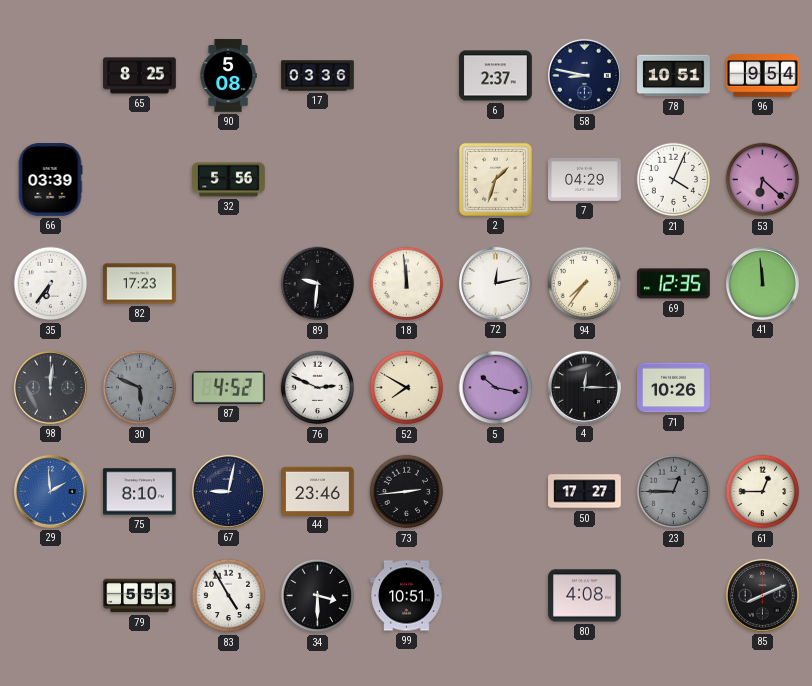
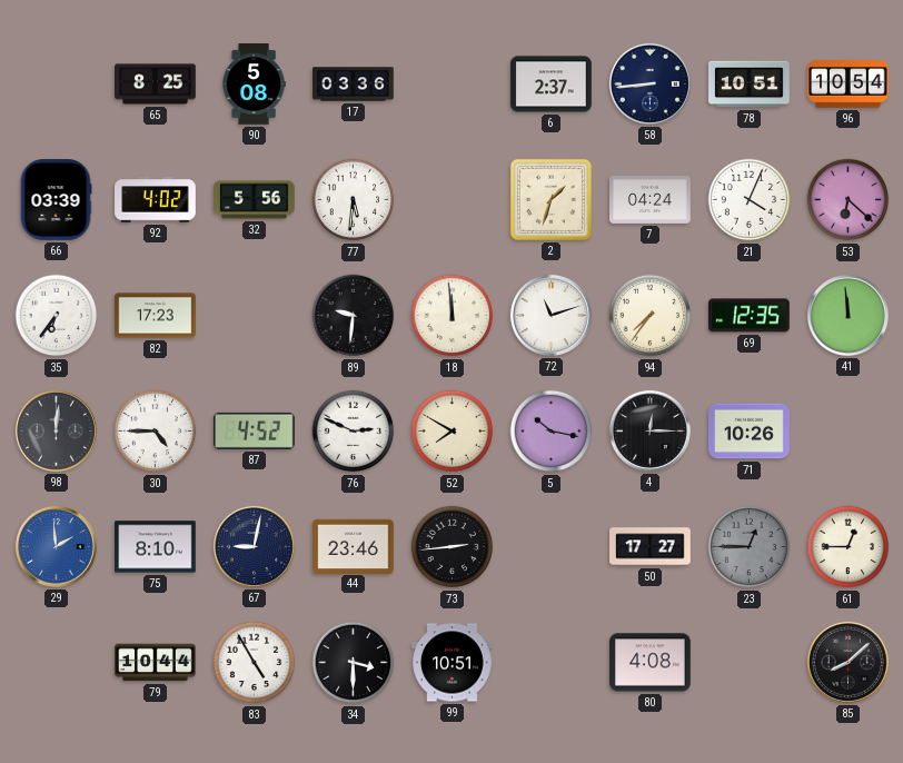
58: 8:47 -> 8:44 (649, 83)
96: 9:54 -> 10:54 (849, 85)
92: none -> 4:02 (156, 200)
77: none -> 5:31 (354, 200)
7: 04:29 -> 04:24 (651, 199)
72: 12:13 -> 11:12 (550, 315)
30: 5:49 -> 4:45 (156, 432)
30 dial: grey -> white (156, 432)
79: 5:53 -> 10:44 (156, 663)
85: 8:11 -> 8:08 (847, 662)
